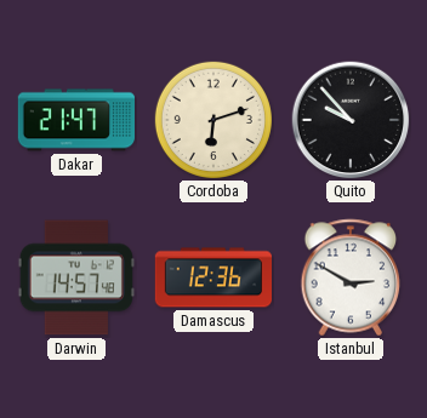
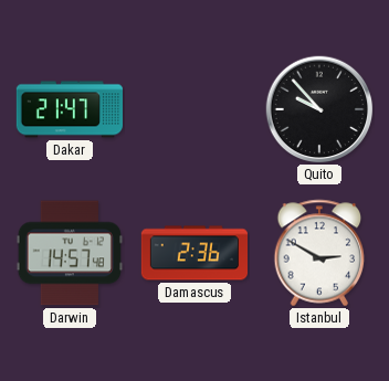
Cordoba: 6:12 -> none (213, 120)
Damascus: 12:36 -> 2:36 (193, 253)
